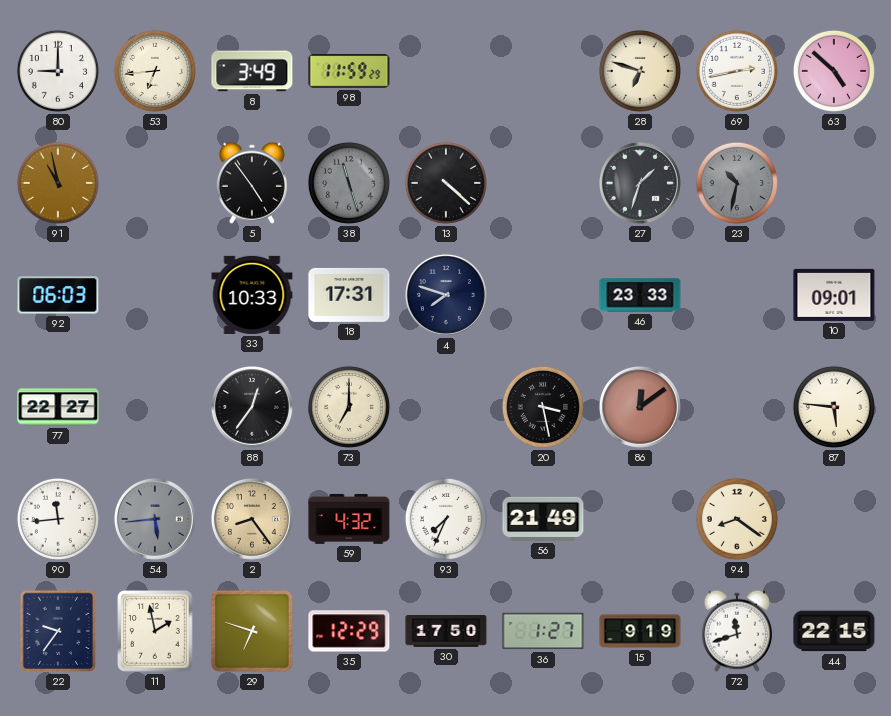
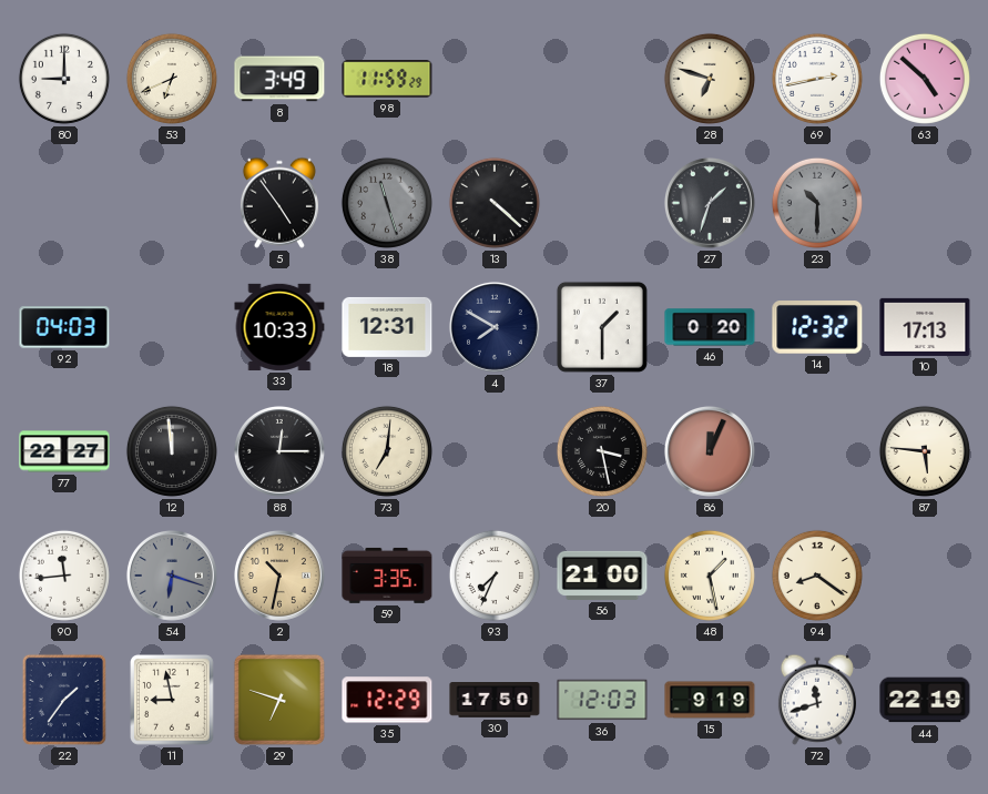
53: 6:44 -> 6:41 (172, 79)
91: 10:58 -> none (58, 183)
23: 10:32 -> 10:30 (817, 203)
92: 06:03 -> 04:03 (64, 327)
18: 17:31 -> 12:31 (387, 327)
4: 7:48 -> 7:50 (495, 327)
37: none -> 1:30 (602, 327)
46: 23:33 -> 0:20 (710, 327)
14: none -> 12:32 (817, 328)
10: 09:01 -> 17:13 (925, 327)
12: none -> 11:59 (172, 451)
88: 12:36 -> 12:15 (279, 451)
73: 7:00 -> 7:01 (387, 451)
86: 12:09 -> 12:04 (710, 451)
54: 5:44 -> 6:18 (172, 576)
2: 8:24 -> 10:32 (279, 576)
59: 4:32 -> 3:35 (387, 576)
56: 21:49 -> 21:00 (602, 576)
48: none -> 1:28 (710, 576)
22: 9:36 -> 1:36 (64, 700)
11: 1:58 -> 8:58 (172, 700)
36: 1:27 -> 12:03 (602, 700)
44: 22:15 -> 22:19 (925, 700)
